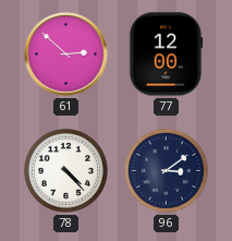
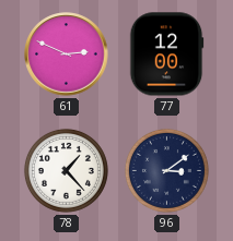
61: 2:52 -> 2:49 (67, 55)
78: 4:23 -> 1:23 (66, 170)
